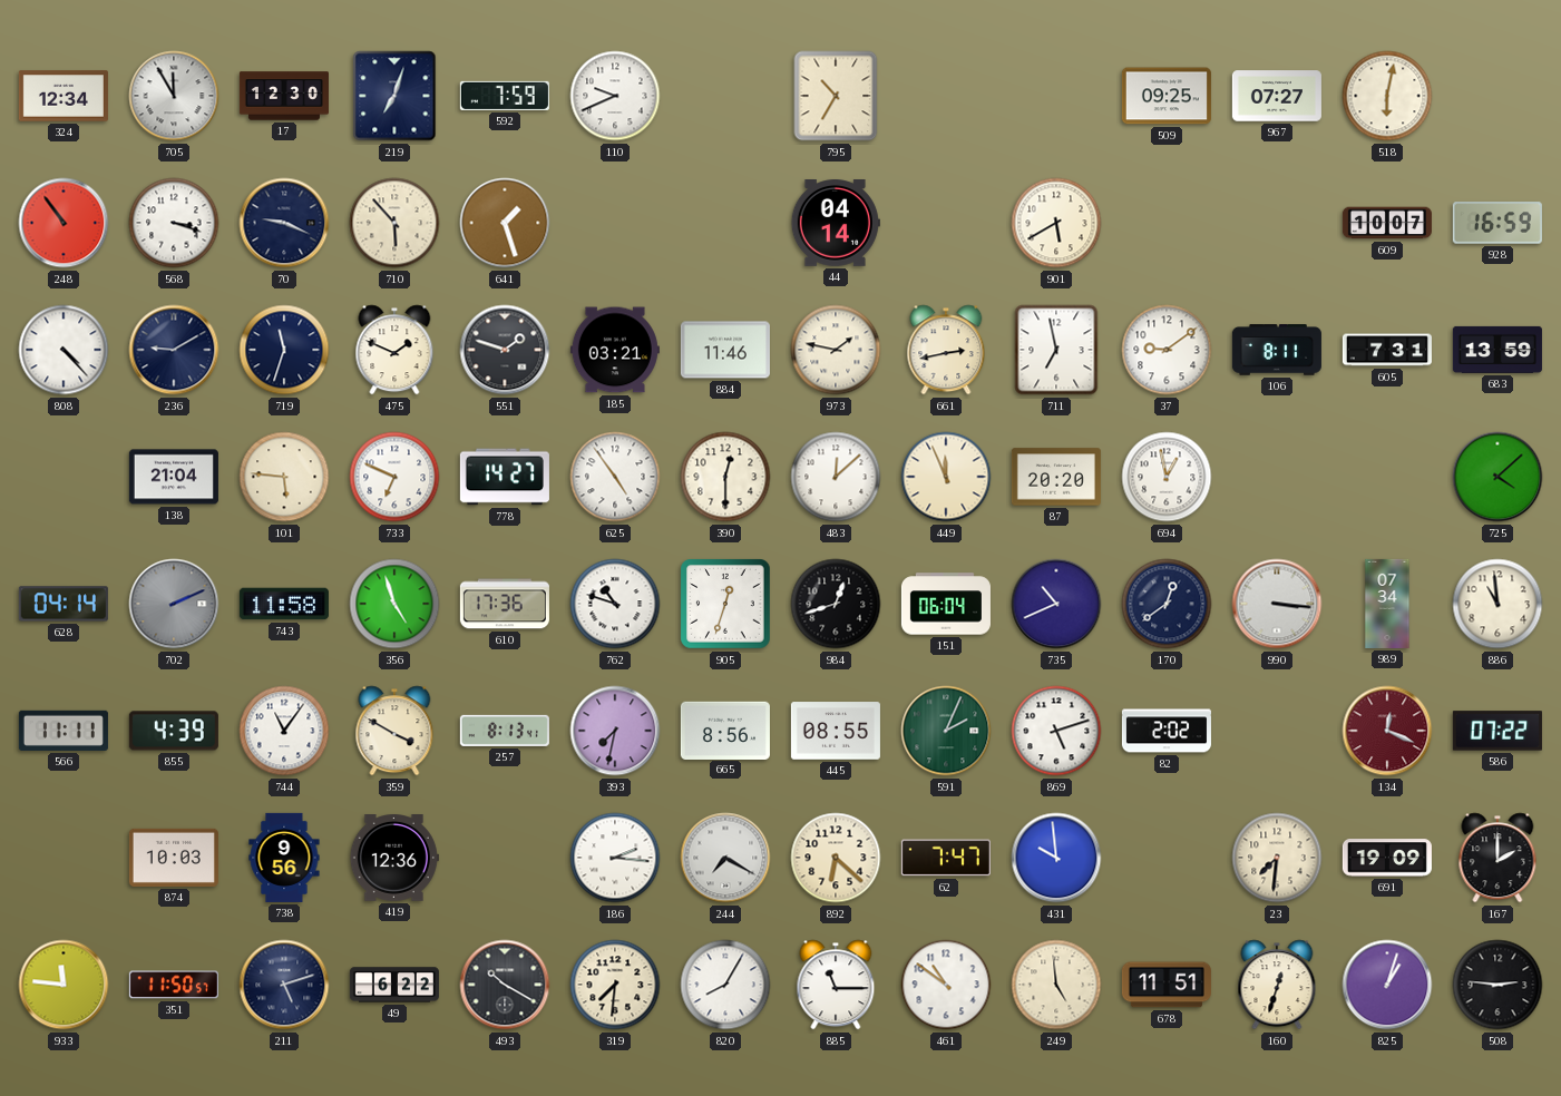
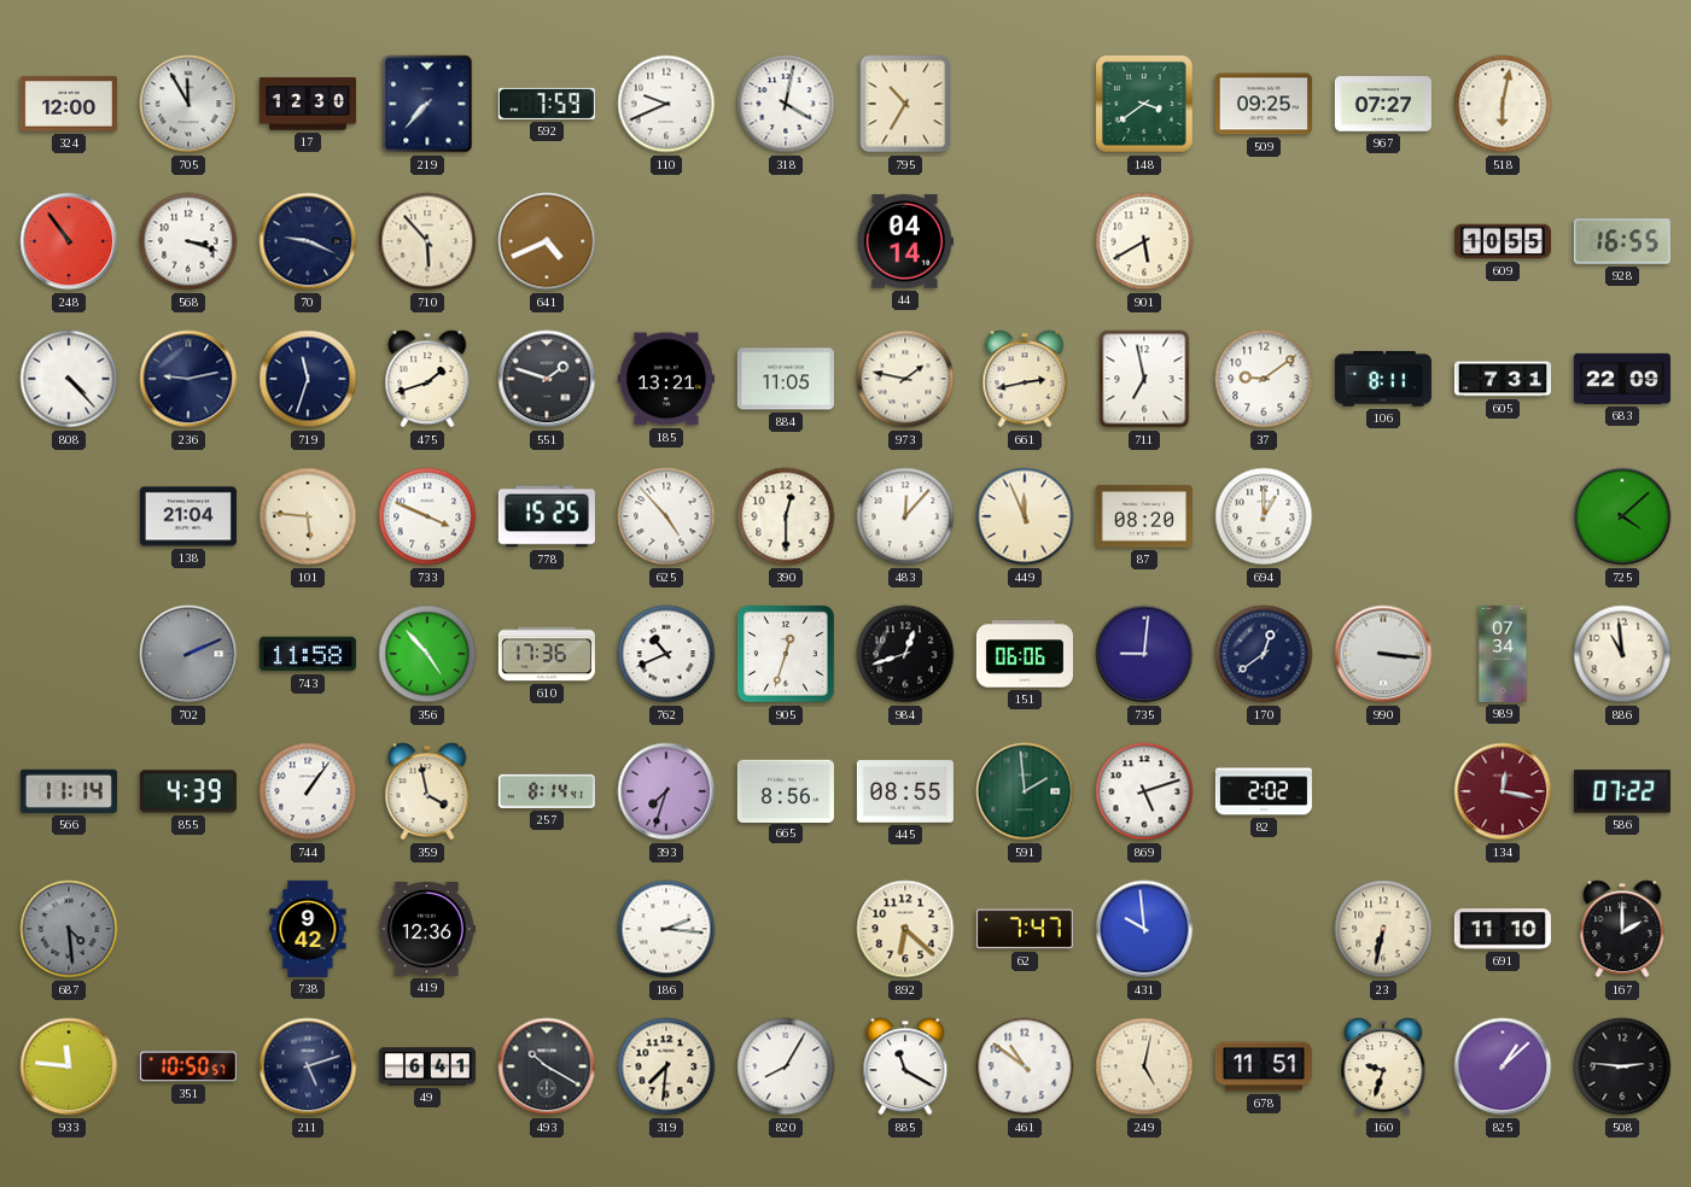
324: 12:34 -> 12:00 (69, 104)
219: 7:03 -> 7:37 (427, 104)
318: none -> 4:02 (786, 104)
148: none -> 3:39 (1144, 104)
641: 1:27 -> 4:41 (547, 241)
609: 10:07 -> 10:55 (1503, 241)
928: 16:59 -> 16:55 (1622, 241)
236: 9:10 -> 9:13 (188, 379)
475: 1:49 -> 1:42 (427, 379)
185: 03:21 -> 13:21 (666, 379)
884: 11:46 -> 11:05 (786, 379)
683: 13:59 -> 22:09 (1622, 379)
733: 6:49 -> 3:49 (427, 516)
778: 14:27 -> 15:25 (547, 516)
625: 4:54 -> 4:53 (666, 516)
483: 12:08 -> 12:07 (905, 516)
87: 20:20 -> 08:20 (1144, 516)
694: 12:58 -> 1:00 (1264, 516)
628: 04:14 -> none (64, 604)
356: 4:57 -> 4:53 (427, 654)
762: 10:48 -> 10:41 (666, 654)
151: 06:04 -> 06:06 (1025, 654)
735: 10:41 -> 9:01 (1144, 654)
566: 11:11 -> 11:14 (69, 791)
744: 11:06 -> 1:06 (308, 791)
359: 3:50 -> 3:58 (427, 791)
257: 8:13 -> 8:14 (547, 791)
393: 7:32 -> 7:33 (666, 791)
591: 2:04 -> 1:59 (1025, 791)
134: 12:19 -> 12:17 (1503, 791)
687: none -> 4:29 (69, 929)
874: 10:03 -> none (174, 858)
738: 9:56 -> 9:42 (308, 929)
244: 7:20 -> none (725, 858)
23: 7:31 -> 6:32 (1383, 929)
691: 19:09 -> 11:10 (1503, 929)
351: 11:50 -> 10:50 (188, 1066)
49: 6:22 -> 6:41 (427, 1066)
885: 11:15 -> 11:20 (905, 1066)
249: 4:59 -> 5:02 (1144, 1066)
160: 12:33 -> 9:33 (1383, 1066)
825: 1:03 -> 1:08 (1503, 1066)
